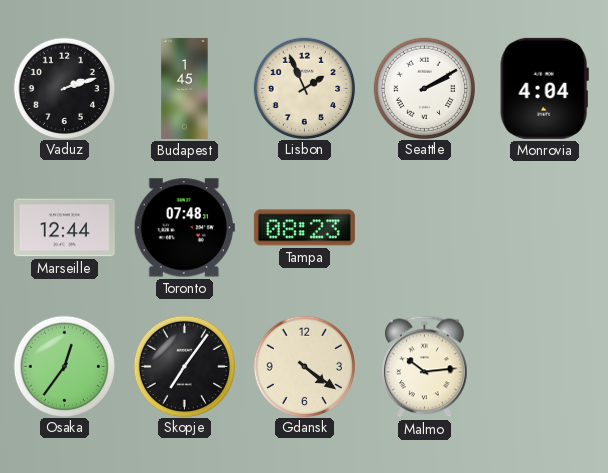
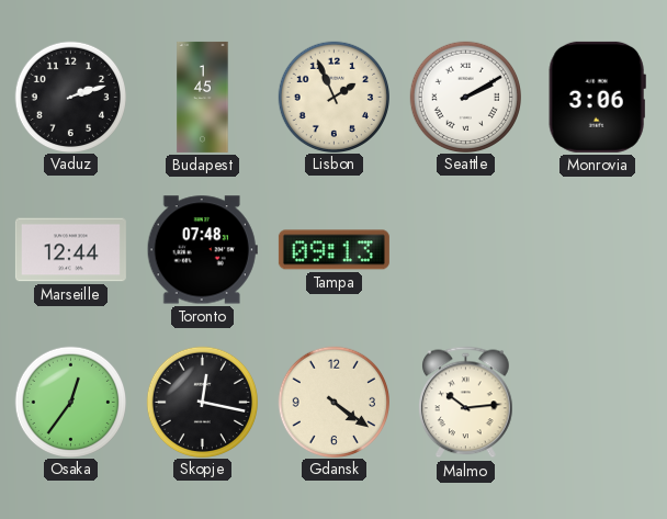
Monrovia: 4:04 -> 3:06 (597, 97)
Tampa: 08:23 -> 09:13 (333, 250)
Skopje: 7:06 -> 12:17 (202, 402)
